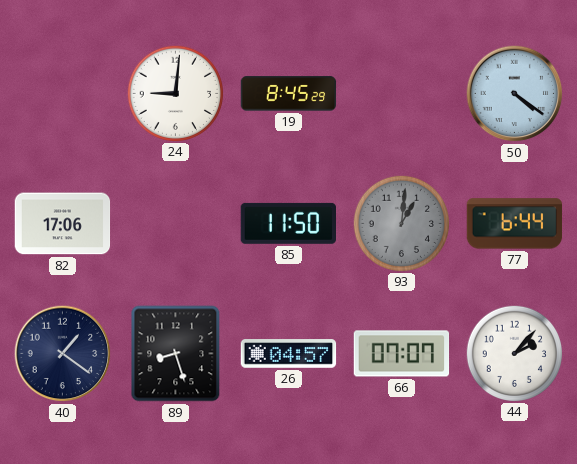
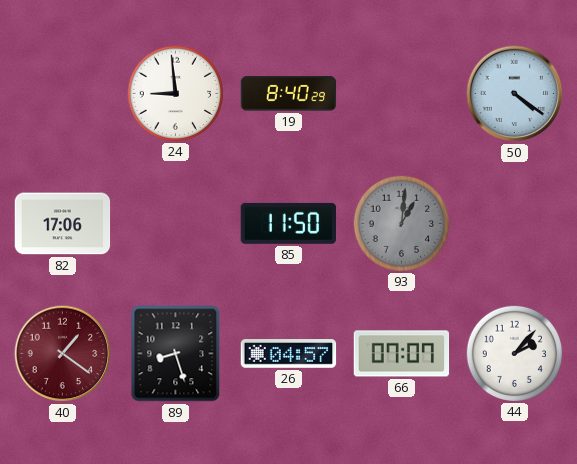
24: 9:01 -> 8:59 (175, 93)
19: 8:45 -> 8:40 (289, 94)
77: 6:44 -> none (515, 224)
40 dial: navy -> burgundy (63, 354)
